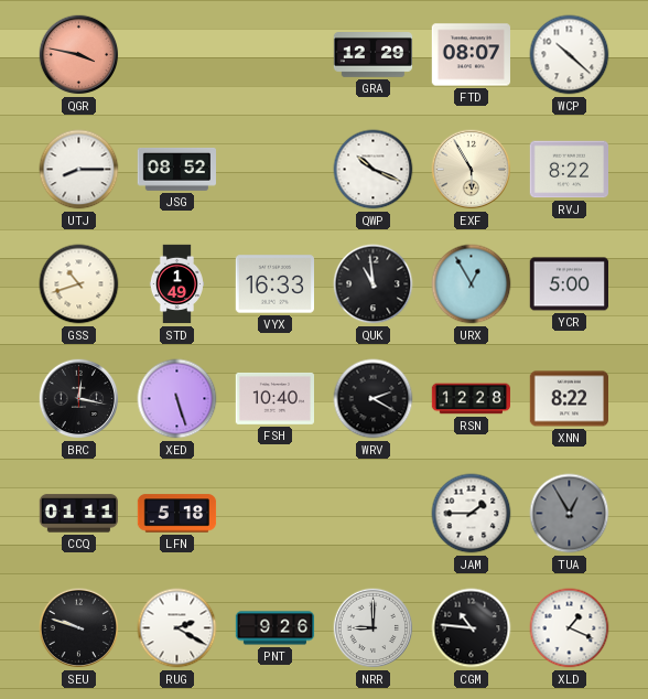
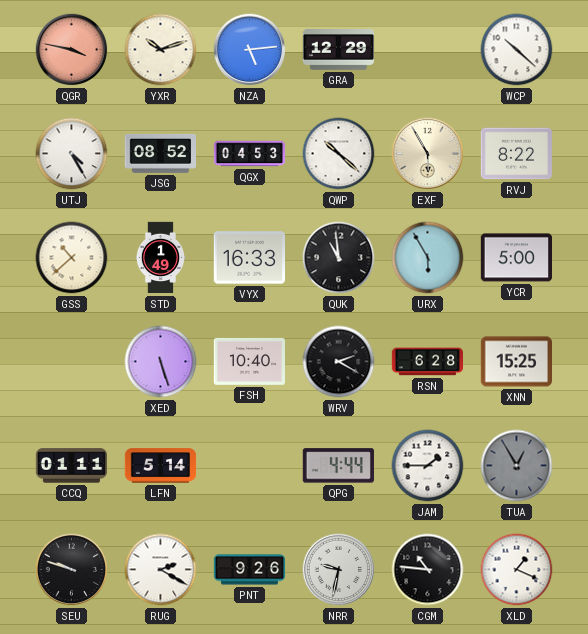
YXR: none -> 10:12 (161, 50)
NZA: none -> 5:14 (250, 50)
FTD: 08:07 -> none (471, 55)
UTJ: 8:15 -> 4:25 (72, 154)
QGX: none -> 04:53 (250, 154)
QWP: 10:19 -> 10:22 (339, 154)
GSS: 10:42 -> 10:38 (72, 258)
URX: 12:55 -> 5:55 (428, 258)
BRC: 12:17 -> none (79, 399)
RSN: 12:28 -> 6:28 (428, 362)
XNN: 8:22 -> 15:25 (516, 362)
LFN: 5:18 -> 5:14 (161, 466)
QPG: none -> 4:44 (338, 466)
NRR: 9:00 -> 9:32 (339, 570)
